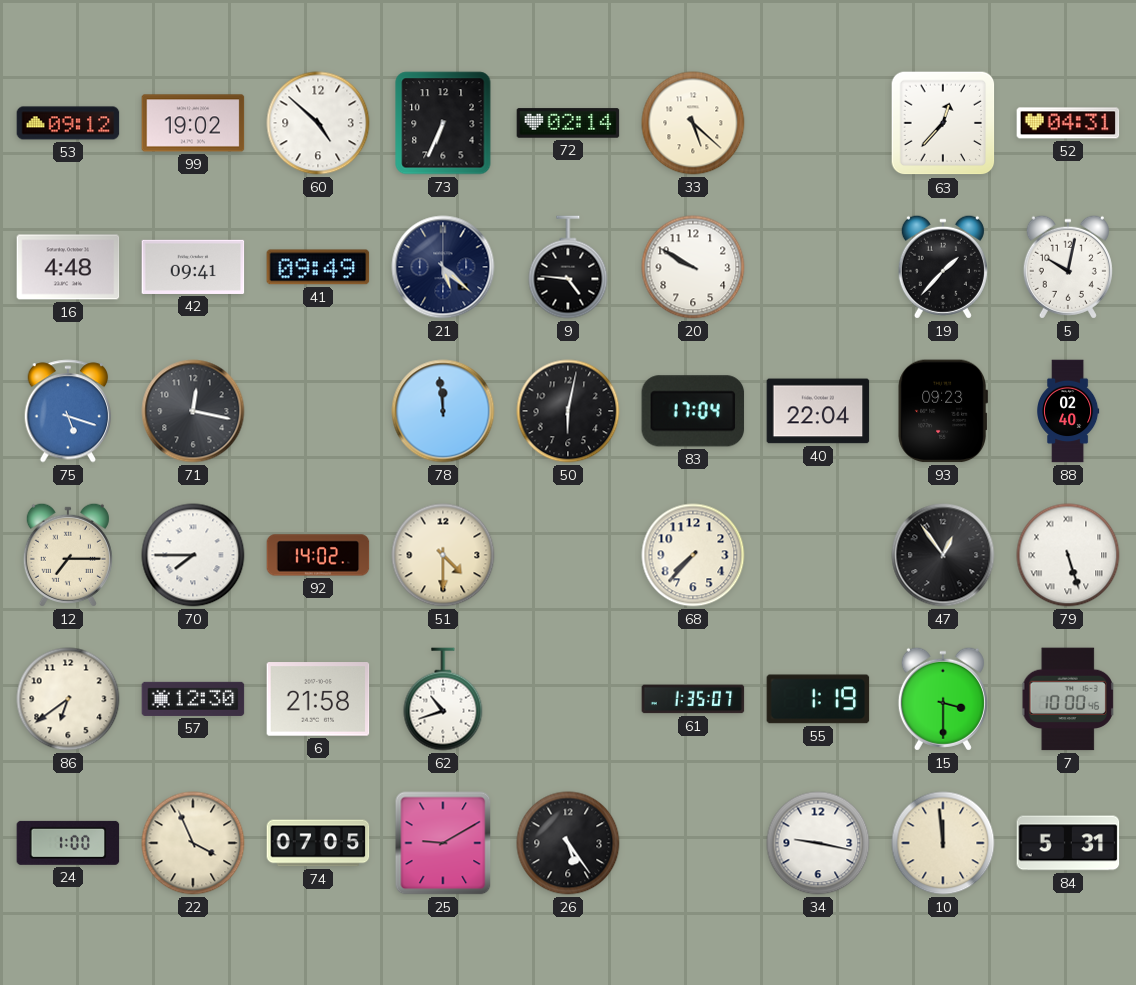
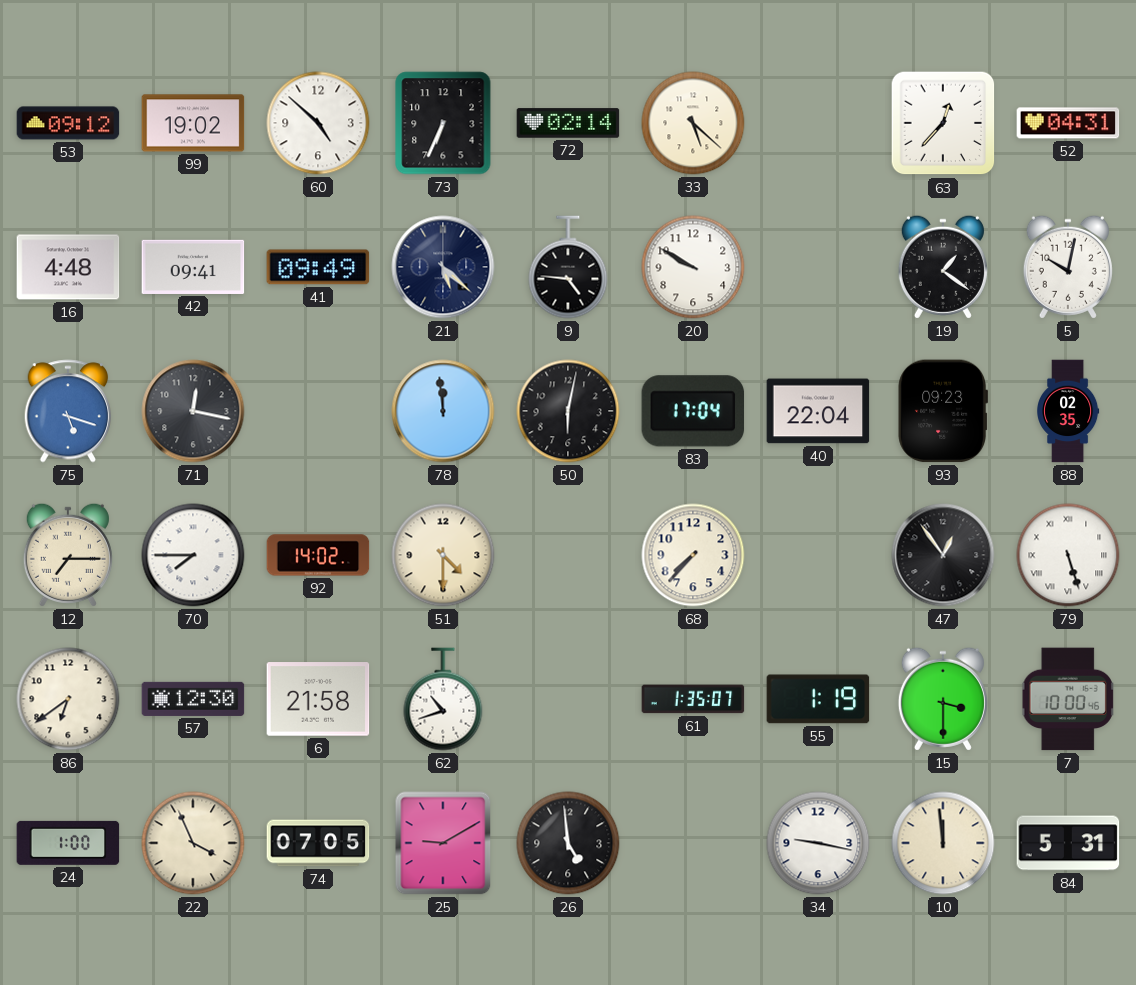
19: 1:37 -> 1:21 (943, 267)
88: 02:40 -> 02:35 (1069, 411)
26: 5:24 -> 4:59 (568, 843)
